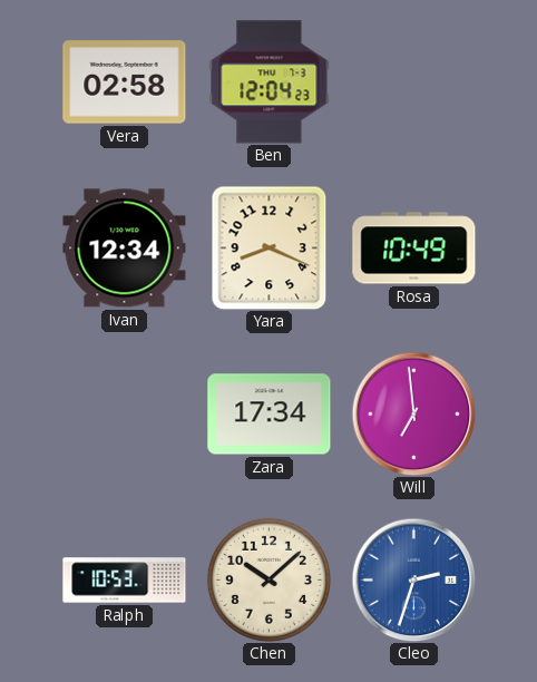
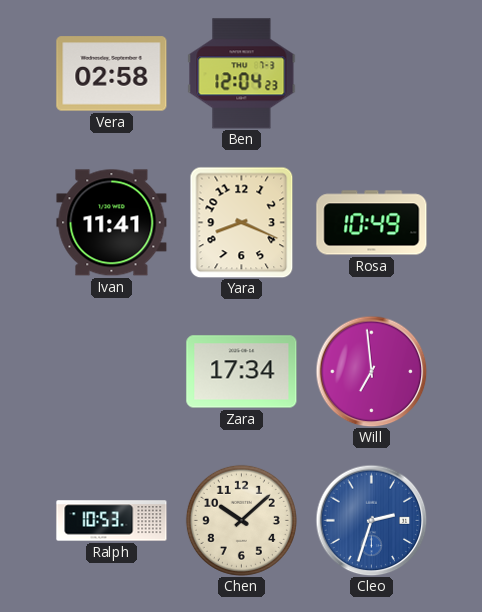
Ivan: 12:34 -> 11:41 (112, 223)
